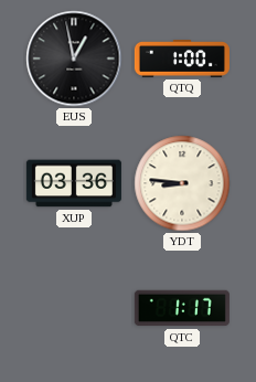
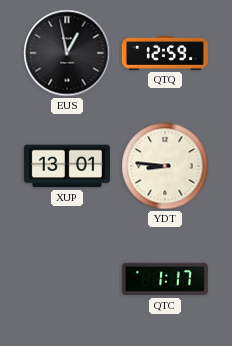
QTQ: 1:00 -> 12:59 (165, 54)
XUP: 03:36 -> 13:01 (67, 166)
